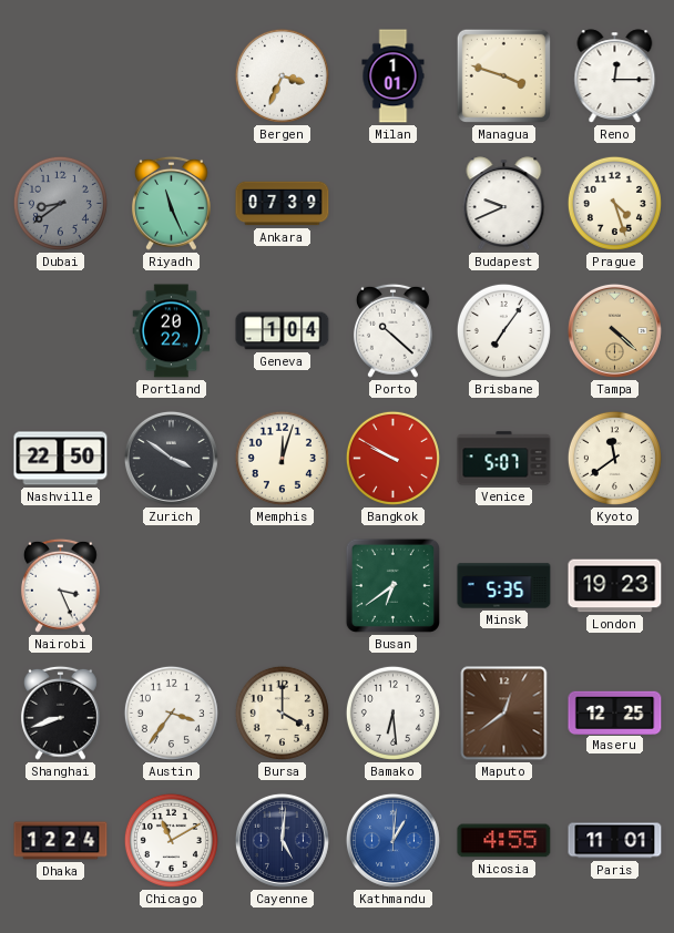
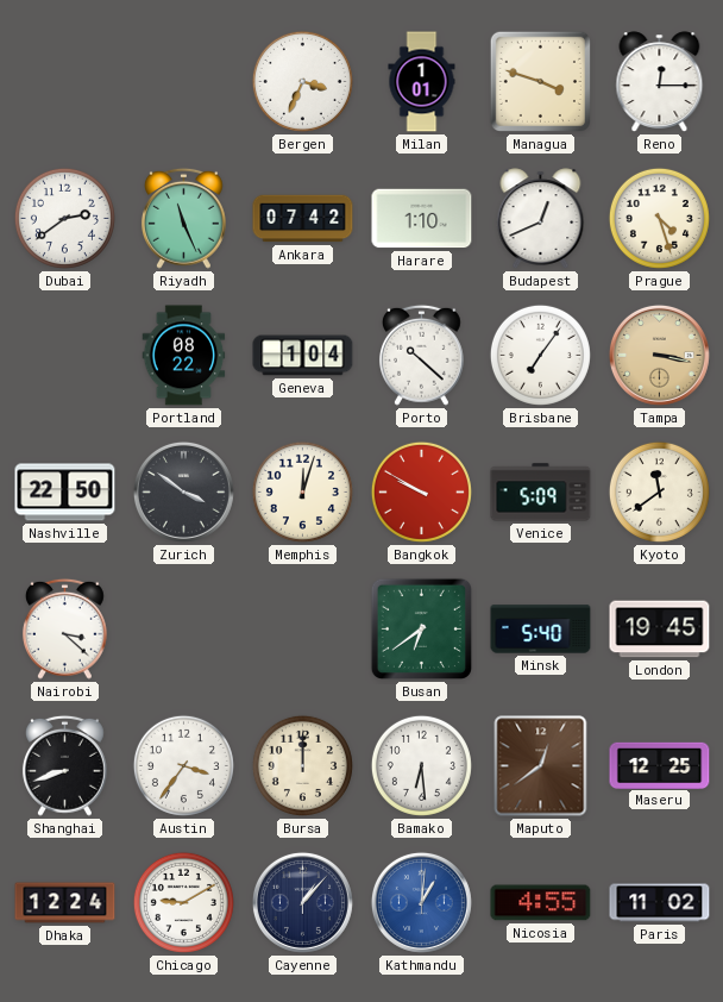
Dubai: 8:39 -> 2:39 (64, 218)
Dubai dial: grey -> white (64, 218)
Ankara: 07:39 -> 07:42 (303, 219)
Harare: none -> 1:10 (422, 219)
Budapest: 9:41 -> 12:41 (541, 219)
Portland: 20:22 -> 08:22 (184, 356)
Tampa: 4:22 -> 3:17 (659, 355)
Venice: 5:07 -> 5:09 (541, 493)
Nairobi: 3:26 -> 3:22 (64, 628)
Minsk: 5:35 -> 5:40 (541, 630)
London: 19:23 -> 19:45 (660, 630)
Bursa: 4:00 -> 12:00 (302, 765)
Chicago: 11:10 -> 9:10 (183, 902)
Cayenne: 5:01 -> 1:07 (302, 902)
Paris: 11:01 -> 11:02 (660, 903)
